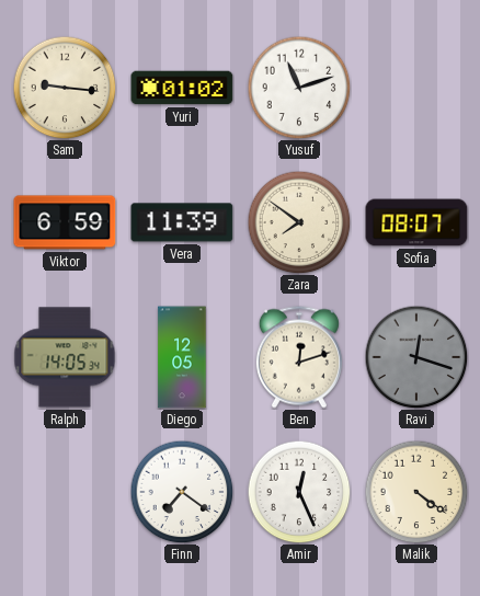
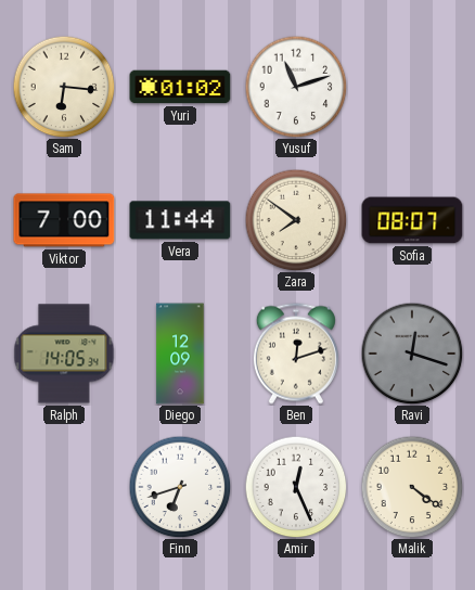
Sam: 9:16 -> 6:16 (64, 87)
Viktor: 6:59 -> 7:00 (64, 220)
Vera: 11:39 -> 11:44 (180, 220)
Diego: 12:05 -> 12:09 (180, 354)
Finn: 7:21 -> 6:42 (180, 487)
